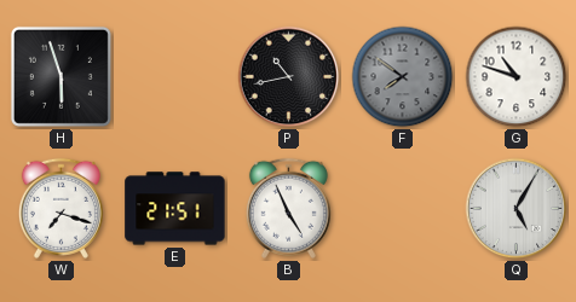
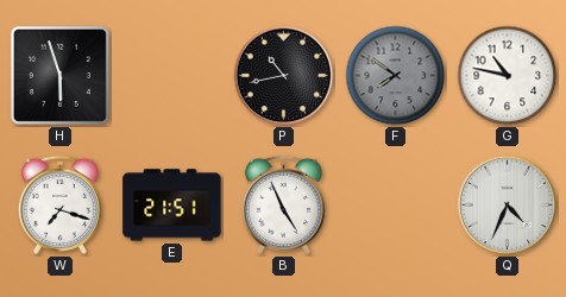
G: 10:48 -> 10:47 (508, 76)
Q: 5:05 -> 4:34 (508, 206)
